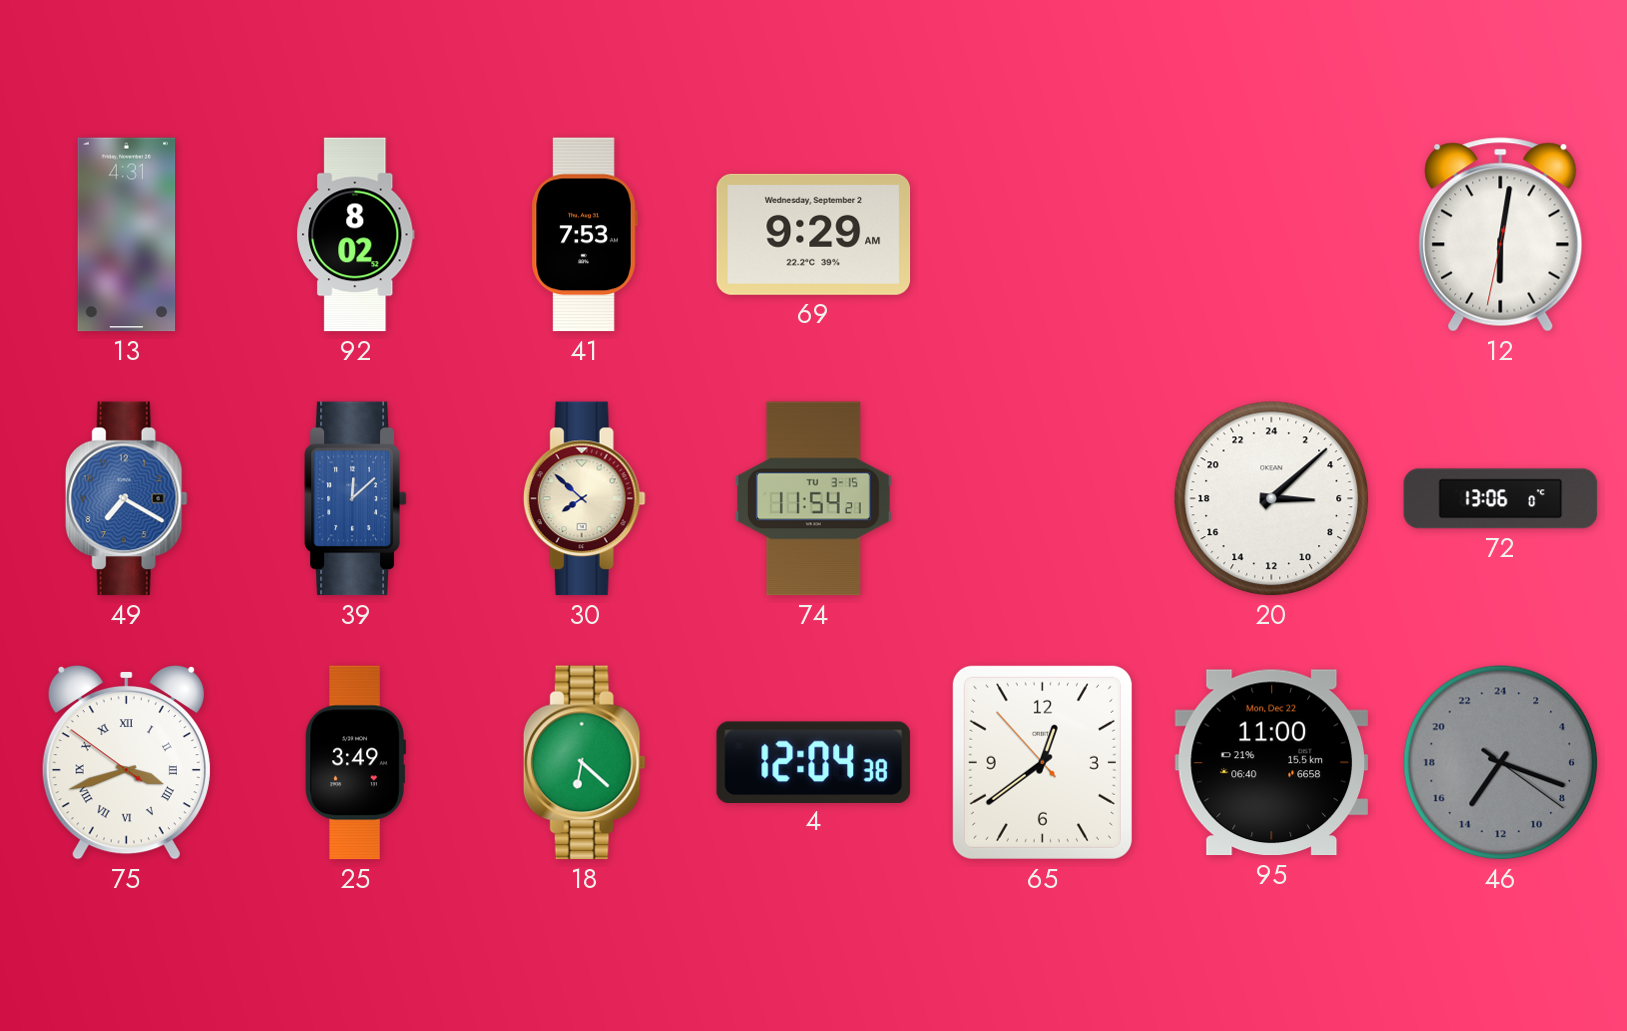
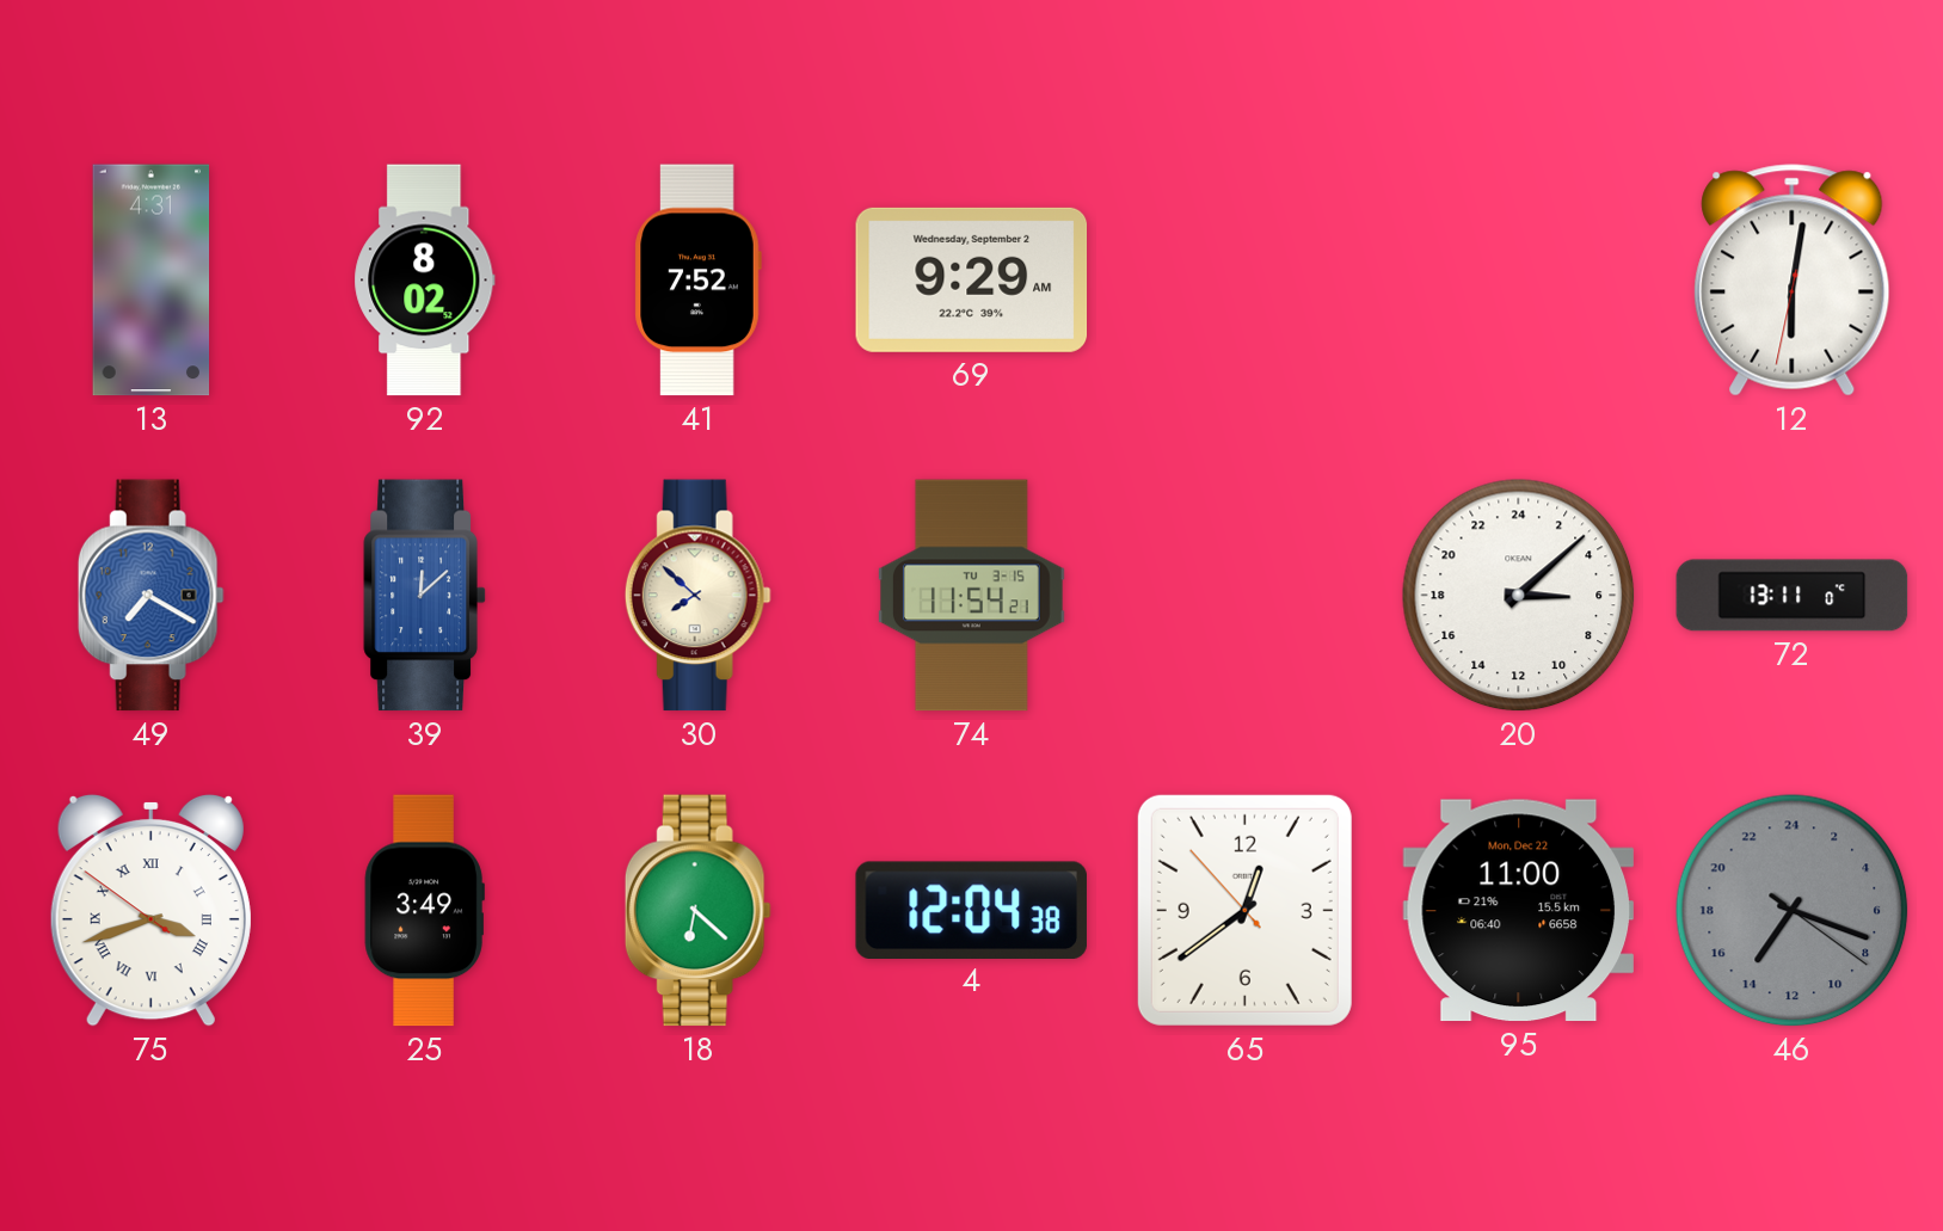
41: 7:53 -> 7:52 (697, 281)
72: 13:06 -> 13:11 (1793, 596)
